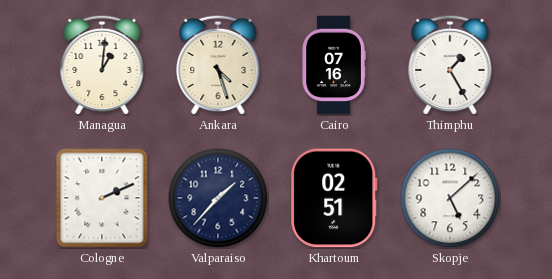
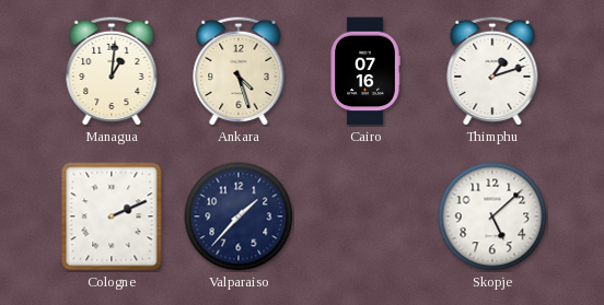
Thimphu: 1:25 -> 1:12 (492, 71)
Khartoum: 02:51 -> none (334, 198)
